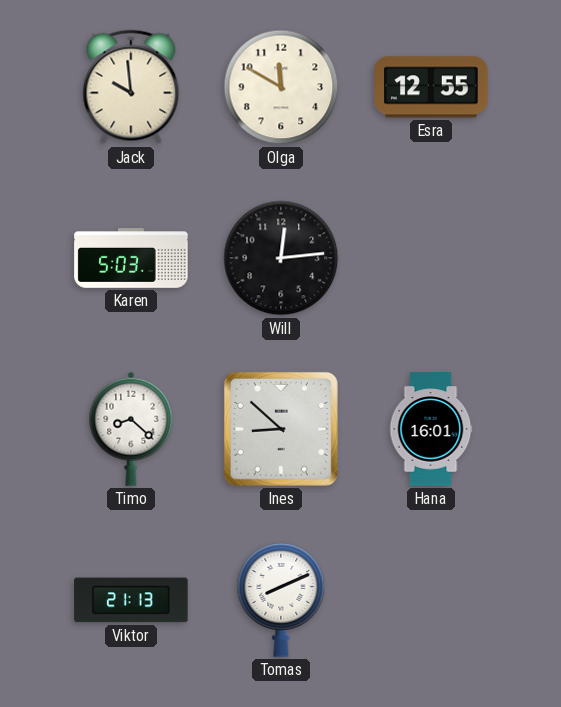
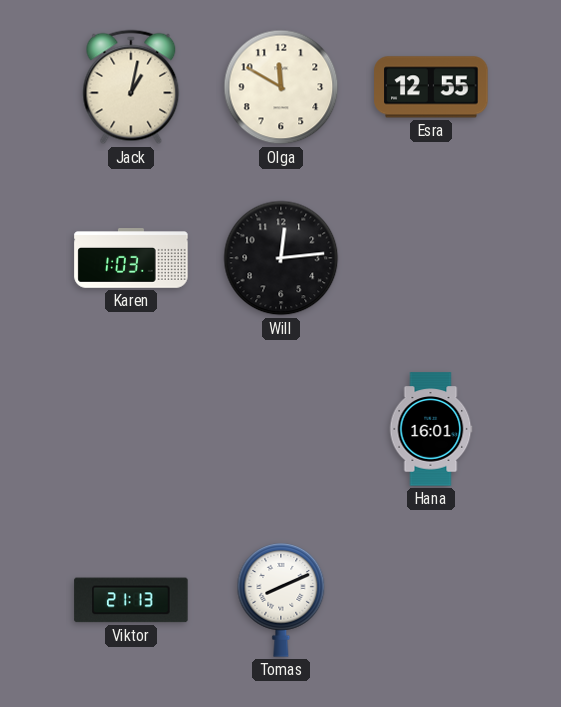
Jack: 9:59 -> 1:02 (131, 87)
Karen: 5:03 -> 1:03 (131, 258)
Timo: 8:22 -> none (131, 429)
Ines: 8:52 -> none (281, 429)
